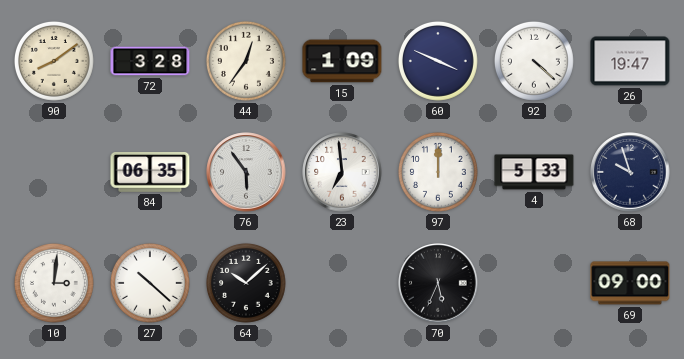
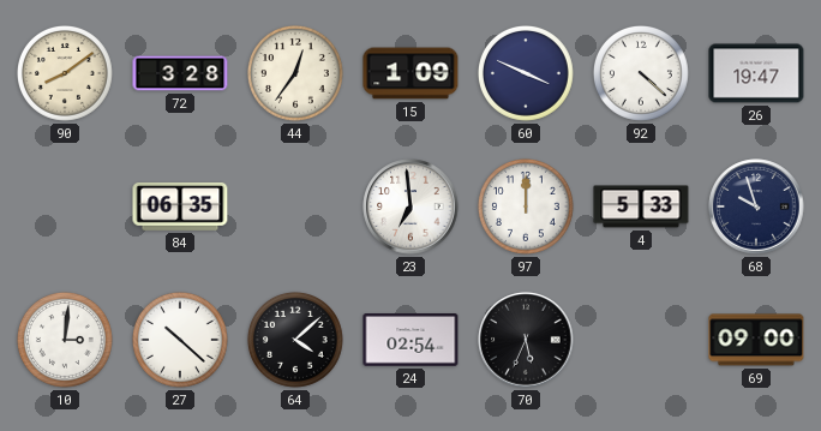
76: 5:54 -> none (246, 172)
64: 10:08 -> 4:08 (295, 340)
24: none -> 02:54 (410, 340)
